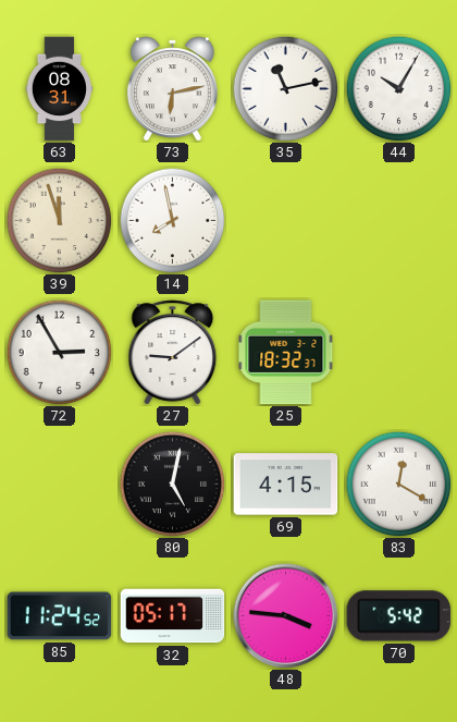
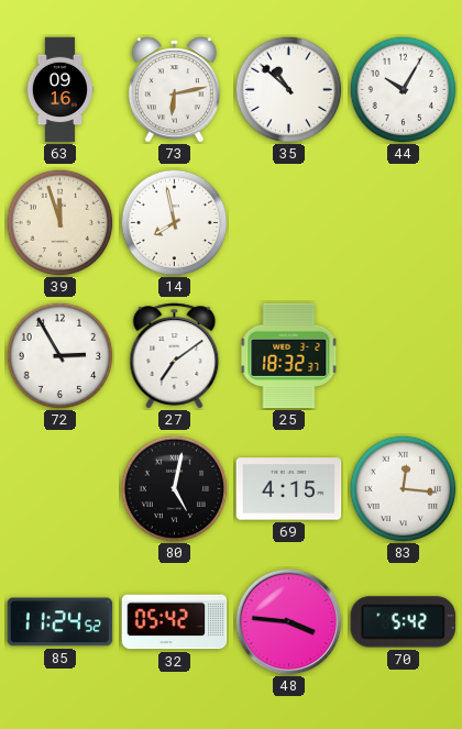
63: 08:31 -> 09:16 (61, 90)
35: 11:13 -> 10:52 (288, 89)
27: 9:09 -> 7:09 (175, 356)
83: 12:20 -> 12:16 (403, 488)
32: 05:17 -> 05:42 (175, 622)
